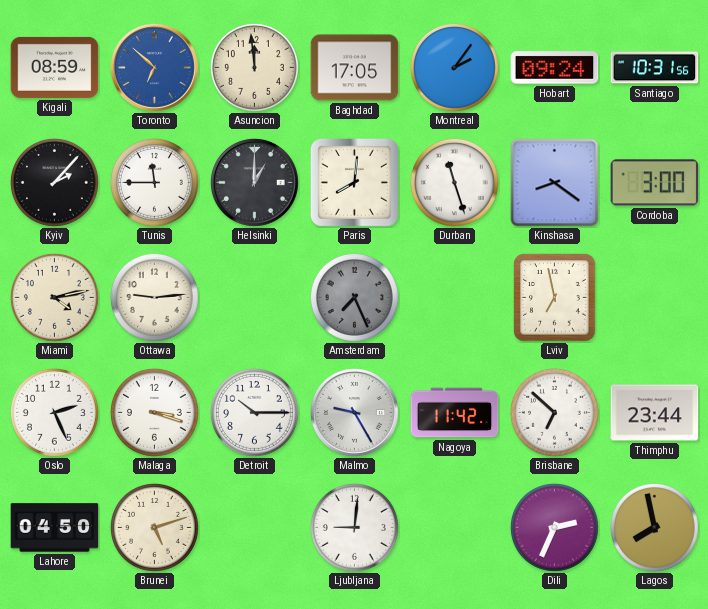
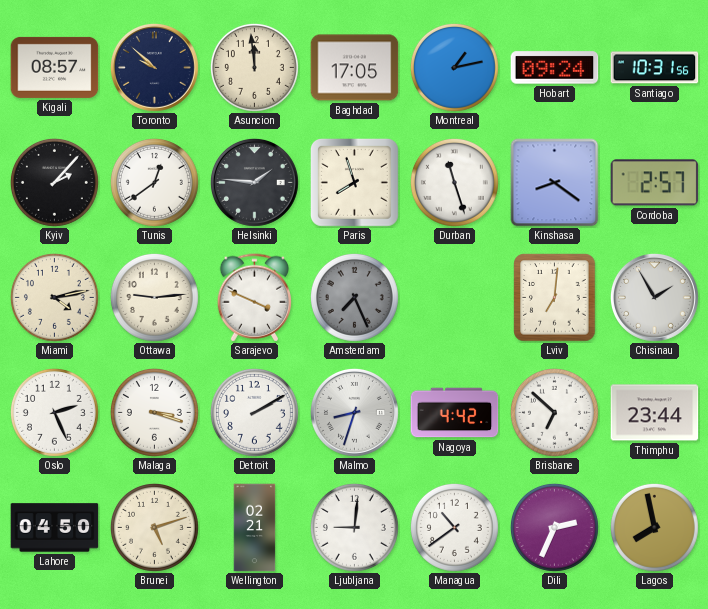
Kigali: 08:59 -> 08:57 (55, 67)
Toronto: 6:52 -> 9:52 (154, 67)
Toronto dial: blue -> navy (154, 67)
Montreal: 2:06 -> 1:13 (454, 67)
Tunis: 11:45 -> 12:39 (154, 182)
Helsinki: 1:00 -> 1:46 (254, 182)
Paris: 8:01 -> 7:57 (354, 182)
Cordoba: 3:00 -> 2:57 (655, 183)
Sarajevo: none -> 3:49 (255, 298)
Lviv: 6:58 -> 7:01 (555, 298)
Chisinau: none -> 1:55 (654, 297)
Detroit: 10:15 -> 2:10 (254, 412)
Malmo: 9:25 -> 8:33 (354, 412)
Nagoya: 11:42 -> 4:42 (455, 413)
Wellington: none -> 02:21 (255, 528)
Managua: none -> 10:39 (454, 527)
